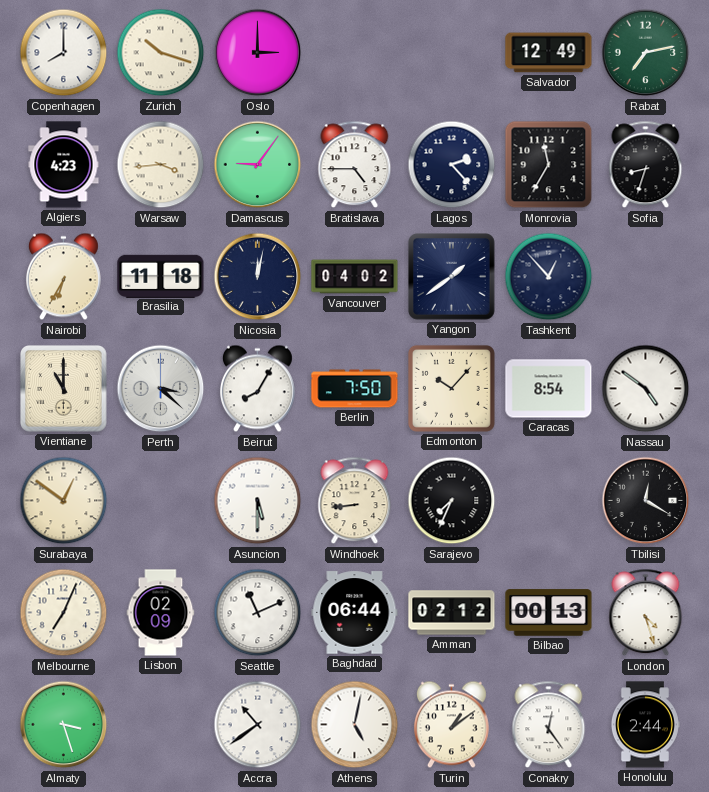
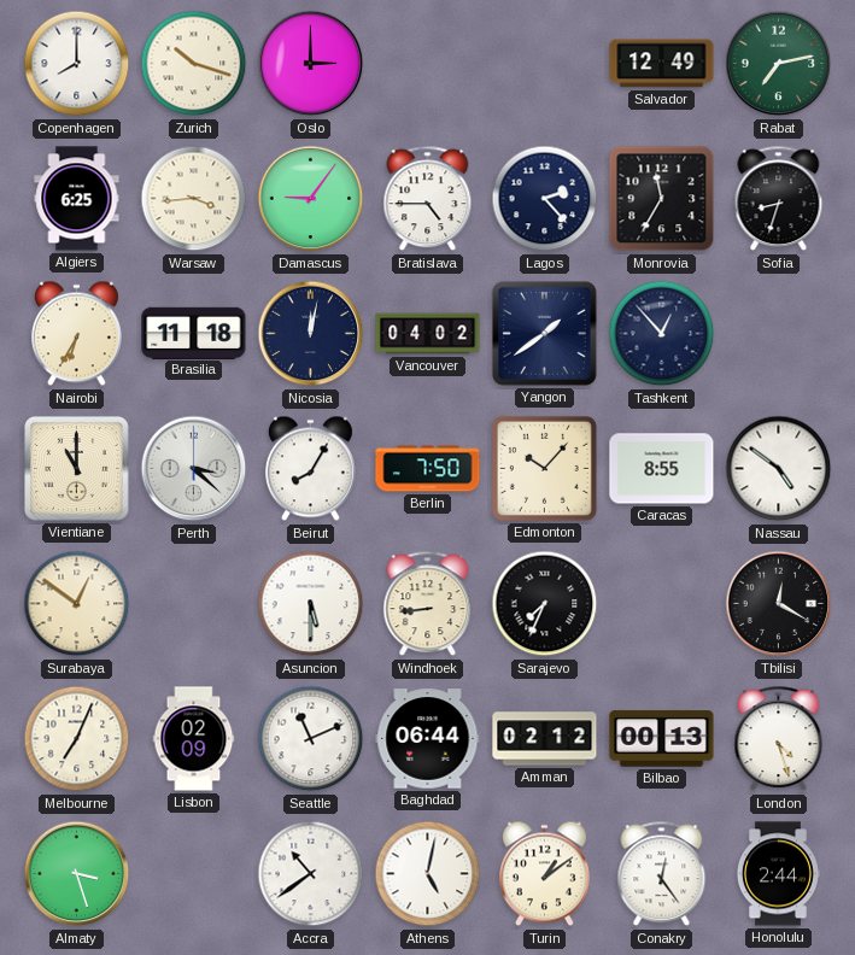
Algiers: 4:23 -> 6:25 (77, 199)
Caracas: 8:54 -> 8:55 (662, 469)
